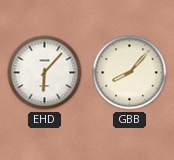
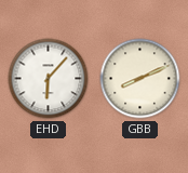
GBB: 8:07 -> 8:11 (140, 79)
